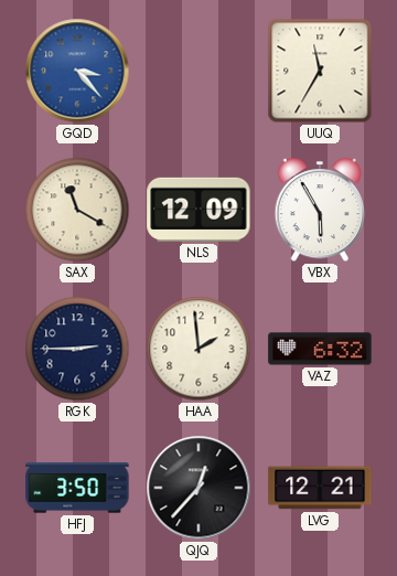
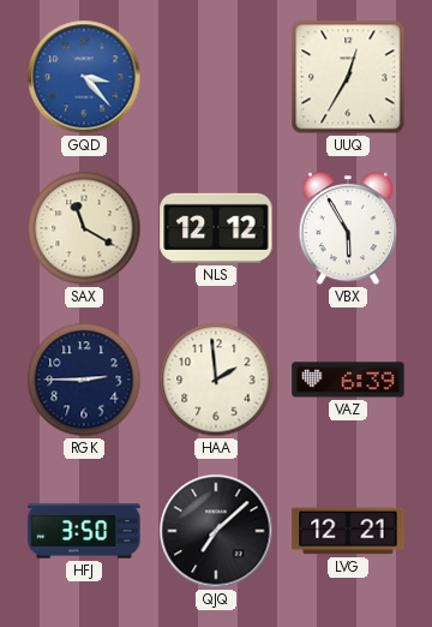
UUQ: 11:35 -> 12:35 (348, 77)
NLS: 12:09 -> 12:12 (216, 228)
VAZ: 6:32 -> 6:39 (348, 380)
QJQ: 12:37 -> 7:08 (216, 531)
